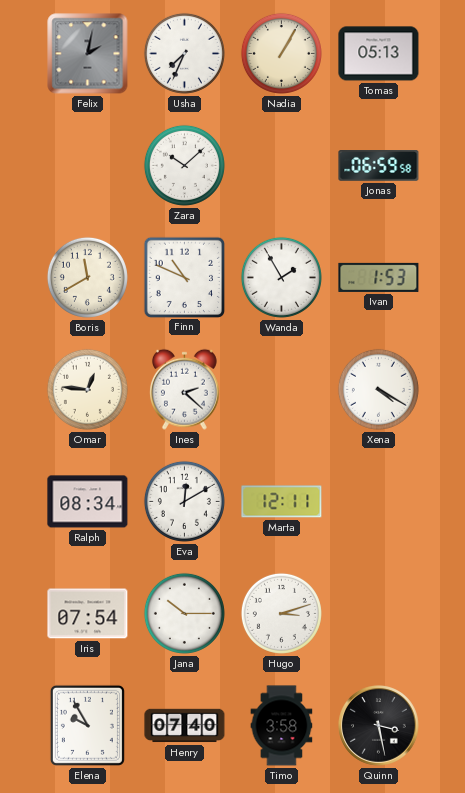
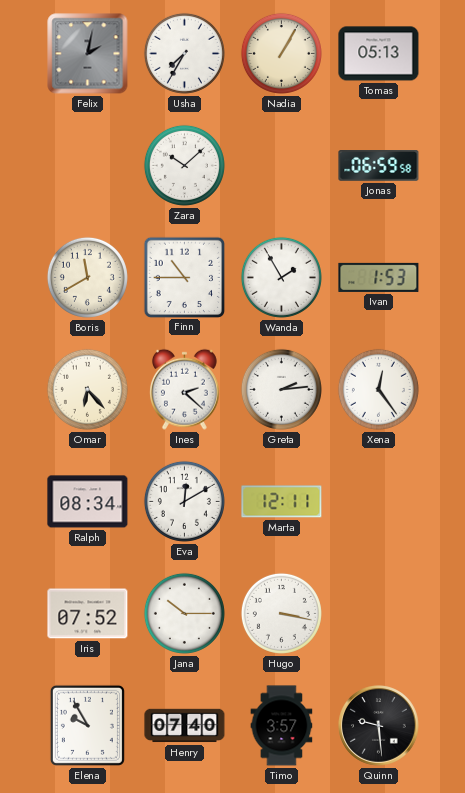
Usha: 7:34 -> 7:35 (184, 53)
Finn: 10:49 -> 10:45 (184, 277)
Omar: 12:46 -> 6:23 (87, 389)
Greta: none -> 2:14 (281, 389)
Xena: 4:20 -> 12:24 (378, 389)
Iris: 07:54 -> 07:52 (88, 614)
Hugo: 3:12 -> 3:17 (281, 613)
Timo: 3:58 -> 3:57 (282, 726)
Quinn: 3:28 -> 9:29 (379, 726)
